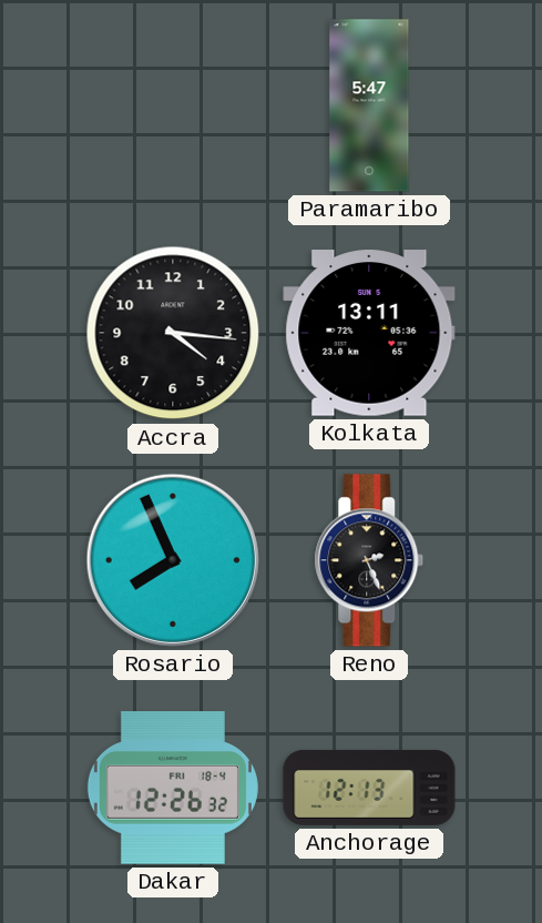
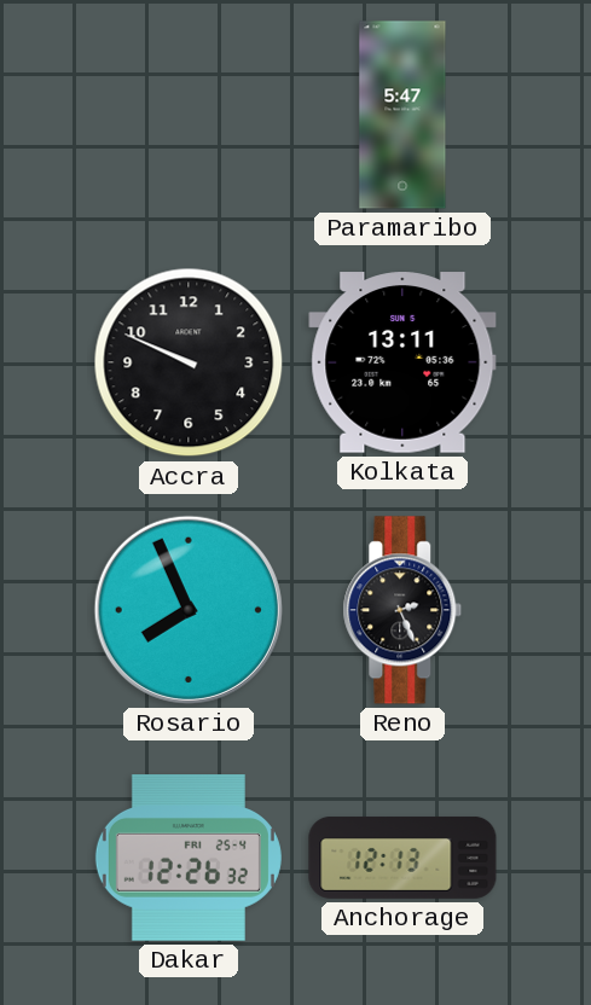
Accra: 4:16 -> 9:49 (189, 362)
Dakar date: FRI 18-4 -> FRI 25-4 (189, 858)
